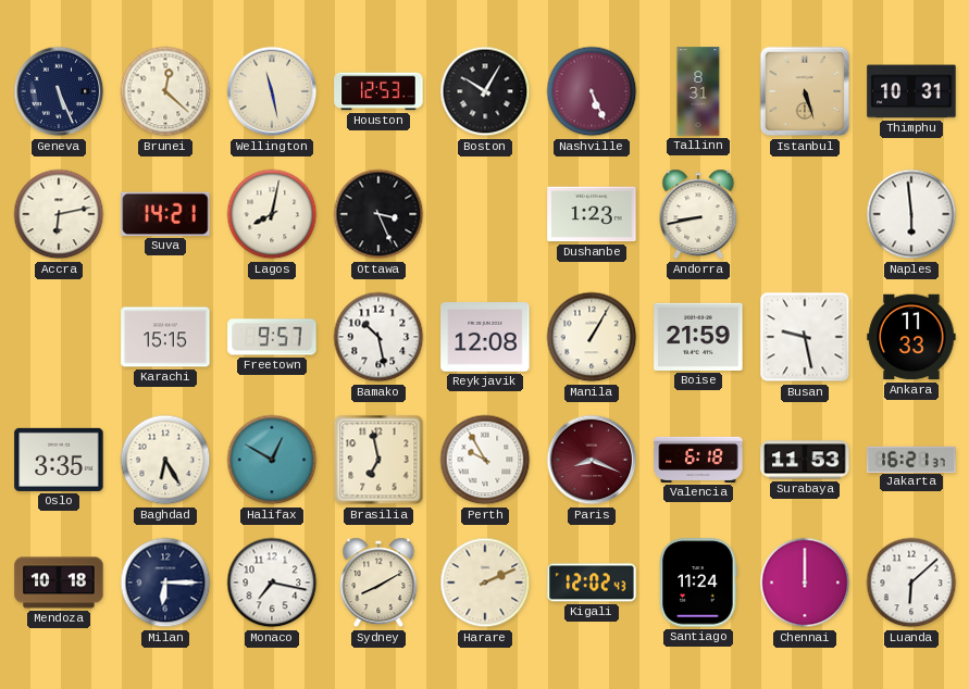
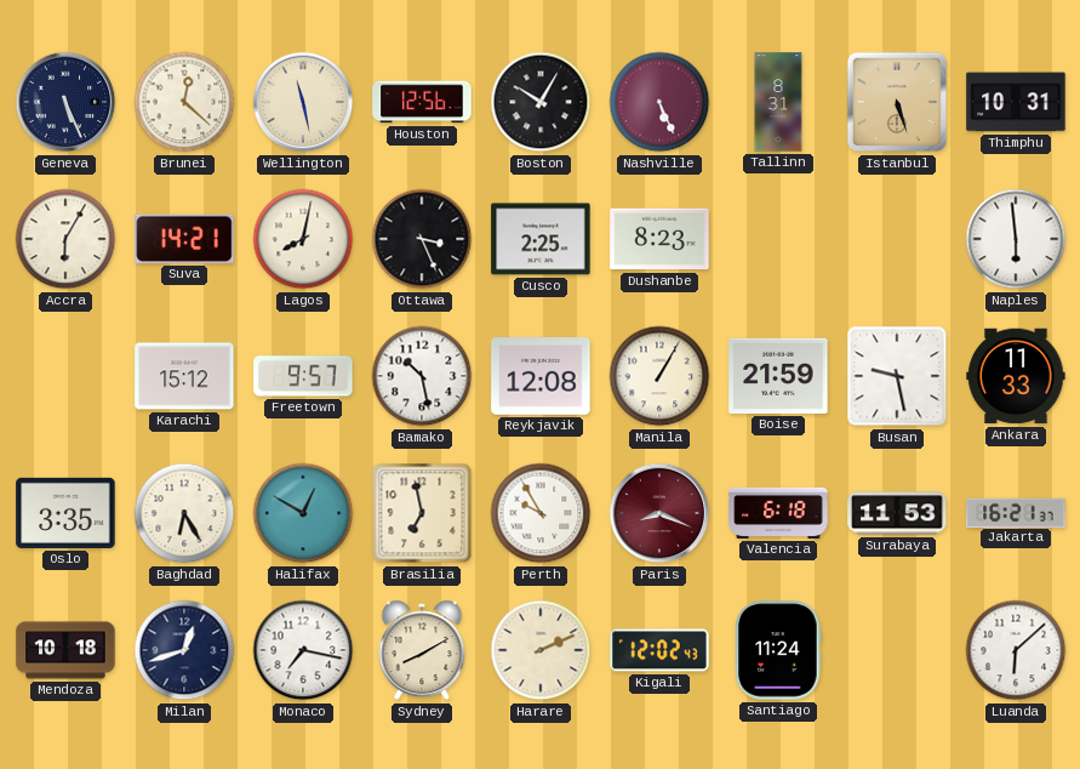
Houston: 12:53 -> 12:56 (422, 102)
Accra: 6:13 -> 6:05 (65, 239)
Cusco: none -> 2:25 (541, 239)
Dushanbe: 1:23 -> 8:23 (659, 239)
Andorra: 8:43 -> none (698, 214)
Karachi: 15:15 -> 15:12 (184, 376)
Milan: 6:15 -> 12:42 (184, 650)
Chennai: 12:00 -> none (805, 582)
